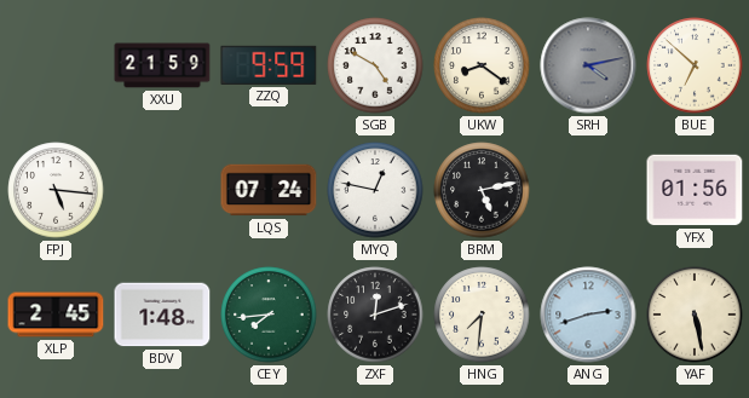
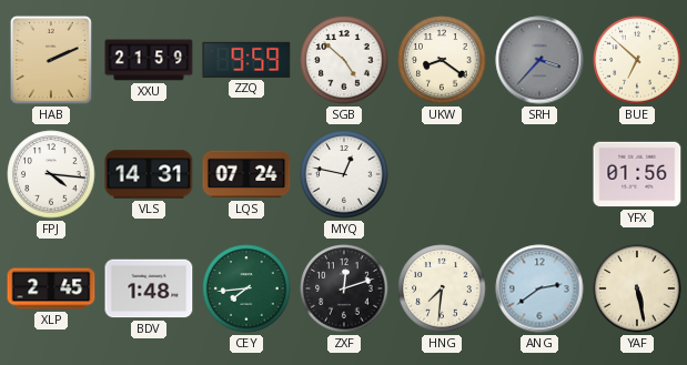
HAB: none -> 2:11 (51, 60)
SGB: 4:50 -> 4:52 (344, 60)
SRH: 4:13 -> 3:37 (539, 60)
FPJ: 5:16 -> 4:16 (51, 174)
VLS: none -> 14:31 (149, 174)
BRM: 5:13 -> none (482, 190)
ANG: 2:42 -> 2:39 (539, 288)
